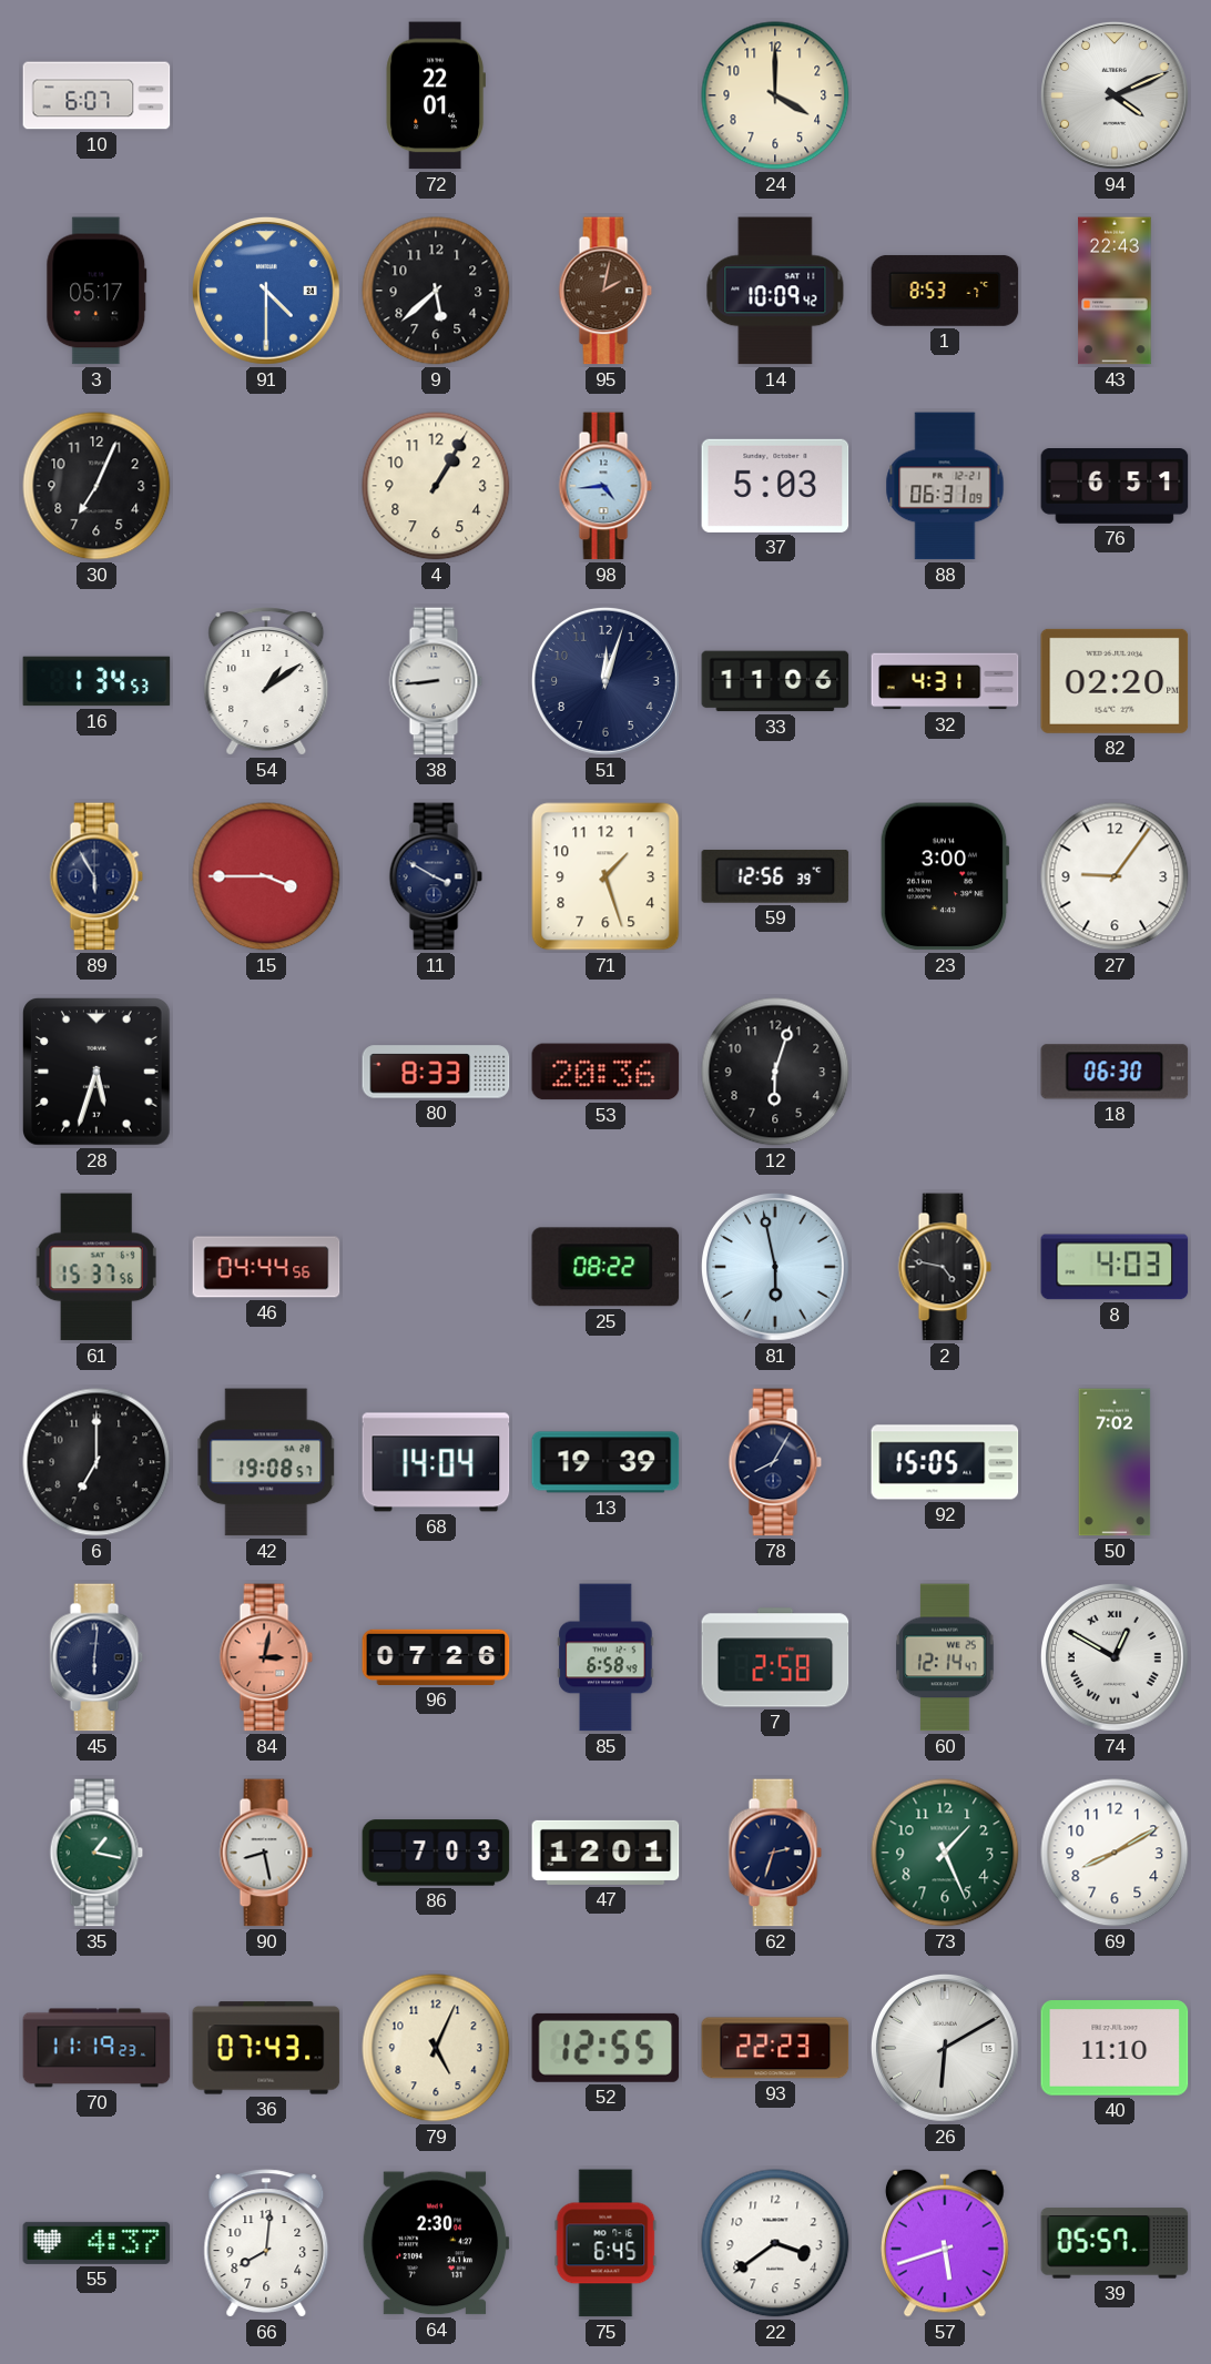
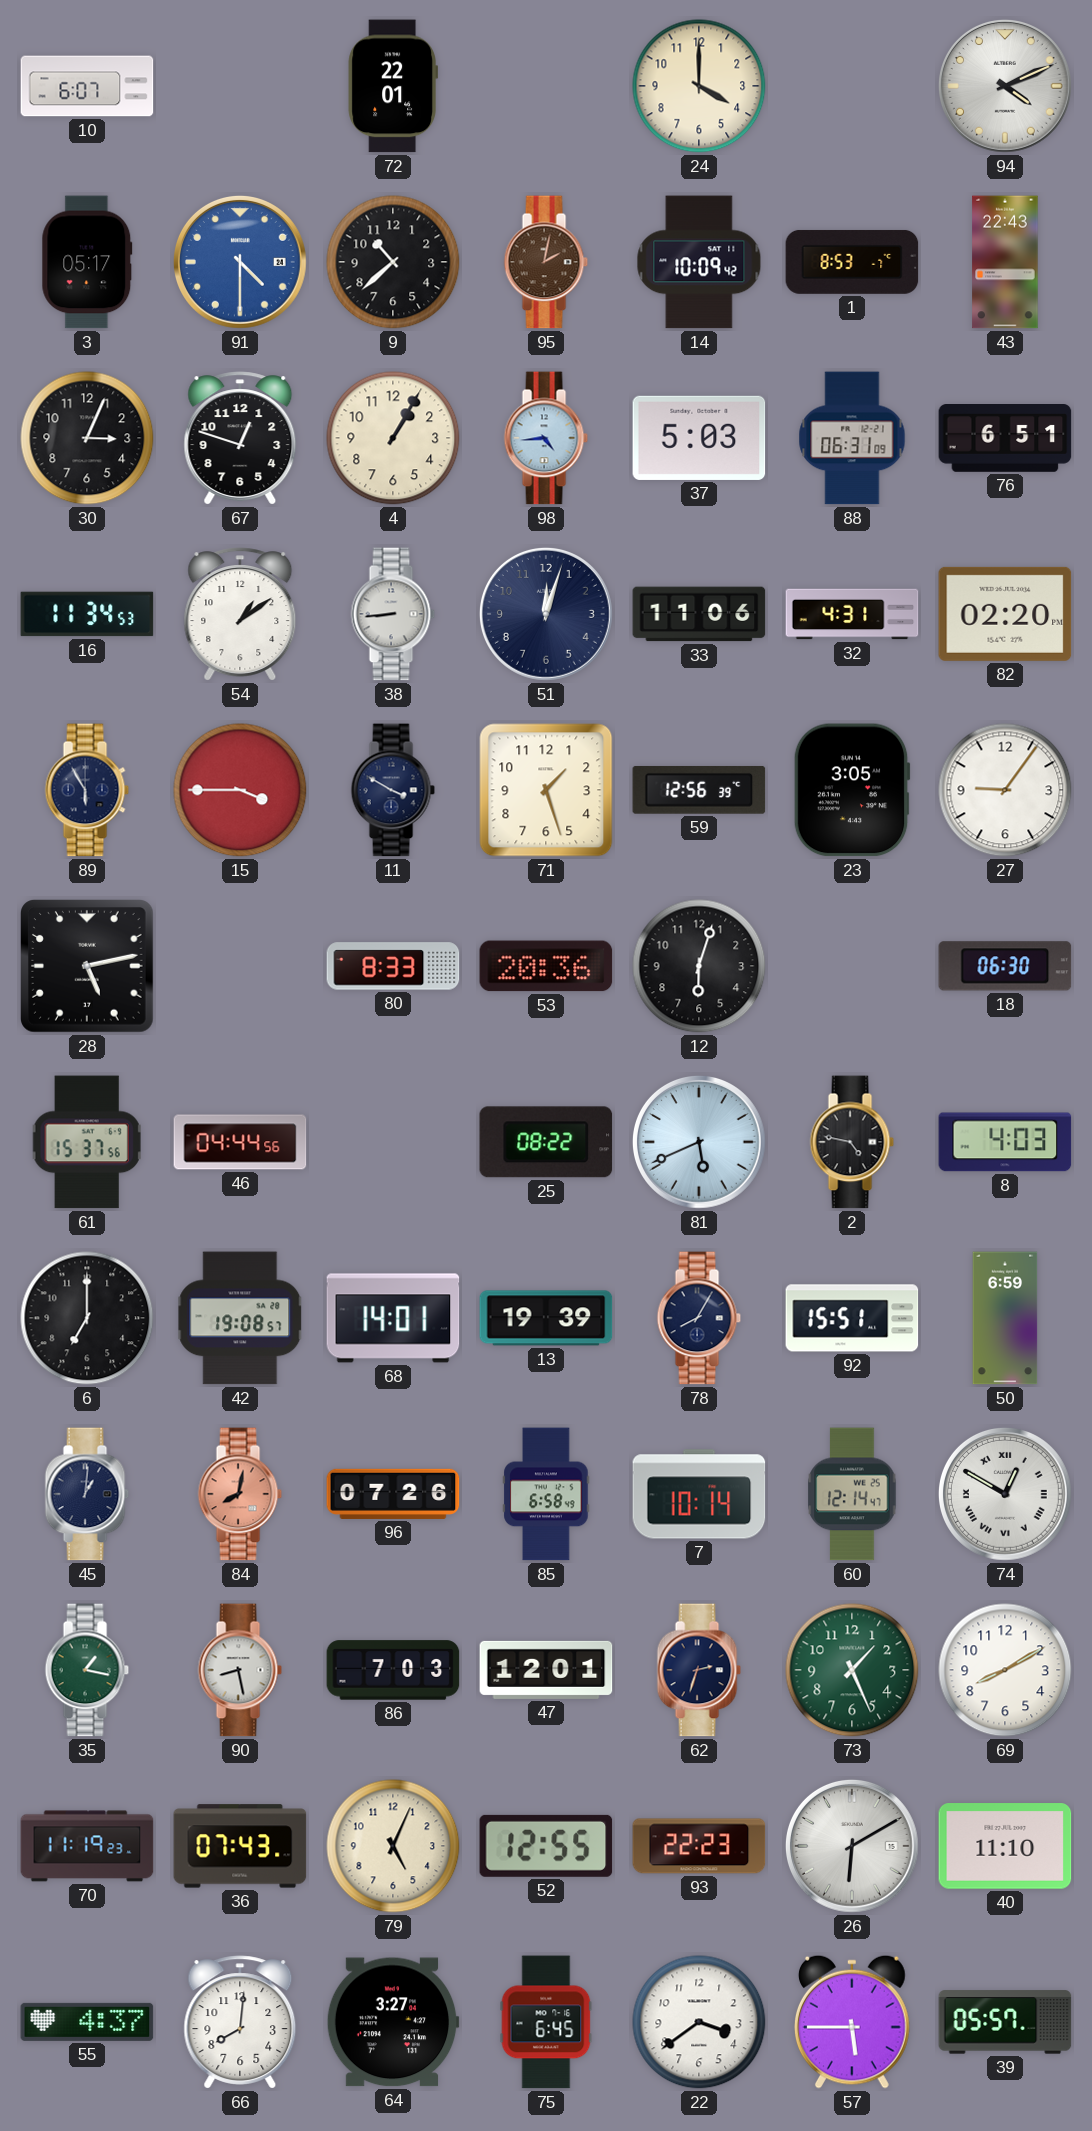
9: 5:38 -> 10:38 (393, 262)
30: 7:04 -> 3:04 (87, 438)
67: none -> 12:48 (240, 438)
16: 1:34 -> 11:34 (87, 614)
23: 3:00 -> 3:05 (852, 790)
28: 5:33 -> 5:13 (88, 967)
81: 5:58 -> 5:41 (699, 1142)
68: 14:04 -> 14:01 (393, 1318)
92: 15:05 -> 15:51 (852, 1318)
50: 7:02 -> 6:59 (1005, 1318)
45: 6:01 -> 1:01 (87, 1494)
84: 3:02 -> 8:02 (240, 1494)
7: 2:58 -> 10:14 (699, 1494)
64: 2:30 -> 3:27 (393, 2022)
57: 5:42 -> 5:45 (853, 2022)
